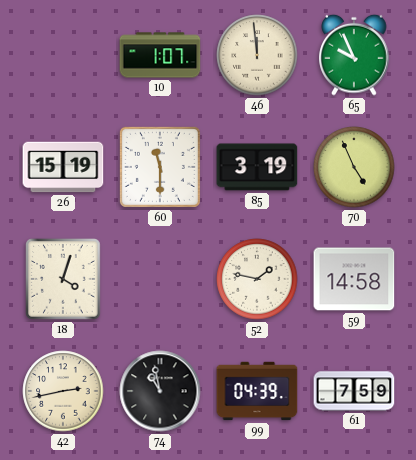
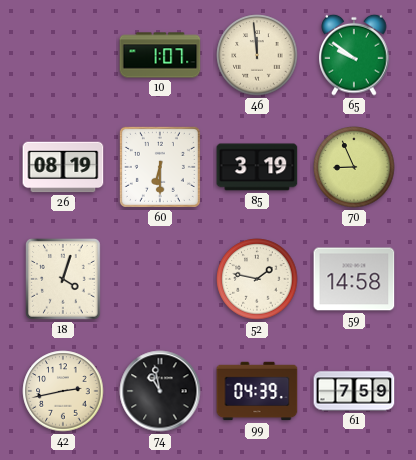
65: 9:56 -> 9:51 (354, 55)
26: 15:19 -> 08:19 (63, 167)
60: 11:30 -> 6:30 (160, 167)
70: 4:56 -> 8:56 (354, 167)
